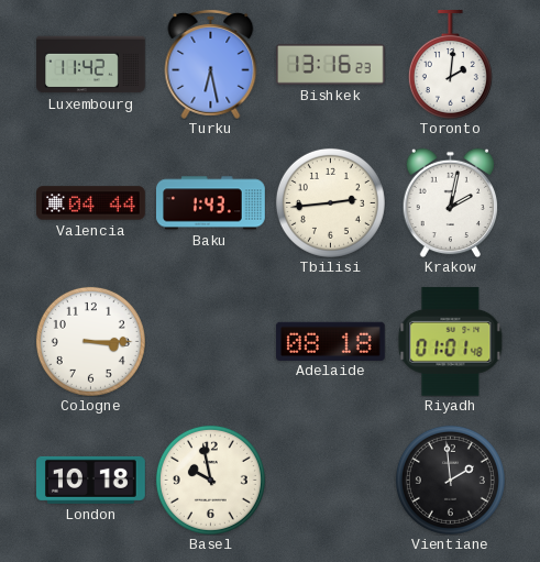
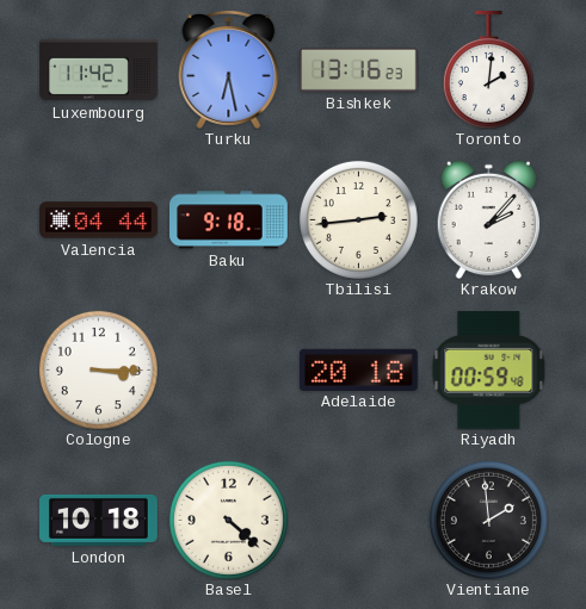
Baku: 1:43 -> 9:18 (229, 220)
Krakow: 2:02 -> 2:07 (488, 219)
Adelaide: 08:18 -> 20:18 (358, 369)
Riyadh: 01:01 -> 00:59 (489, 369)
Basel: 9:58 -> 4:22 (228, 520)
